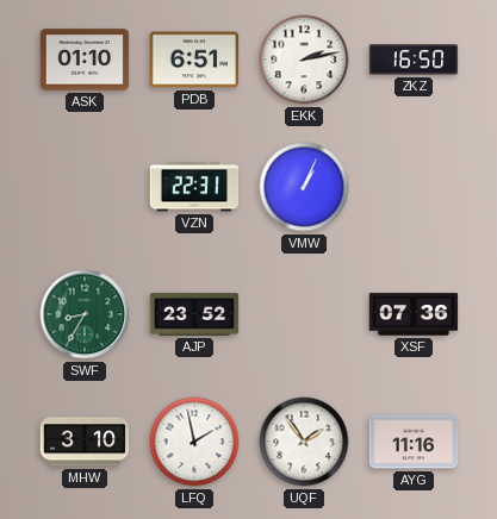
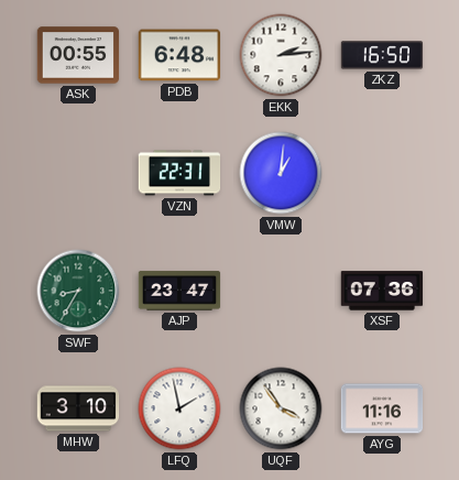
ASK: 01:10 -> 00:55 (78, 55)
PDB: 6:51 -> 6:48 (179, 55)
EKK: 2:13 -> 2:14 (281, 55)
VMW: 1:04 -> 1:01 (281, 173)
AJP: 23:52 -> 23:47 (179, 291)
UQF: 1:54 -> 3:54 (281, 408)
